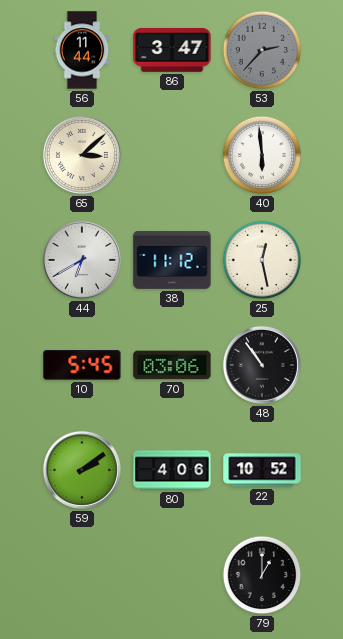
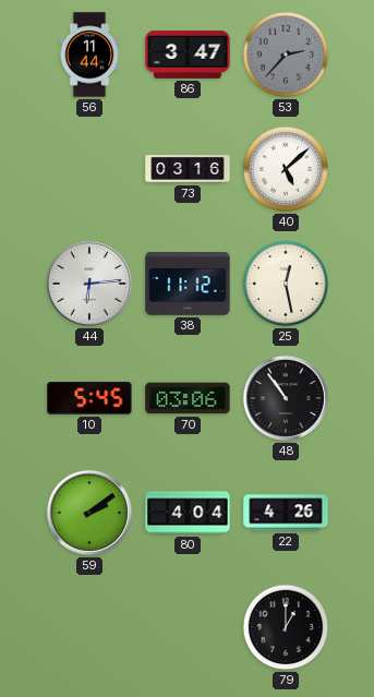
65: 3:08 -> none (82, 155)
73: none -> 03:16 (188, 169)
40: 5:59 -> 5:08 (286, 169)
44: 6:40 -> 6:14 (89, 284)
80: 4:06 -> 4:04 (188, 513)
22: 10:52 -> 4:26 (286, 513)
